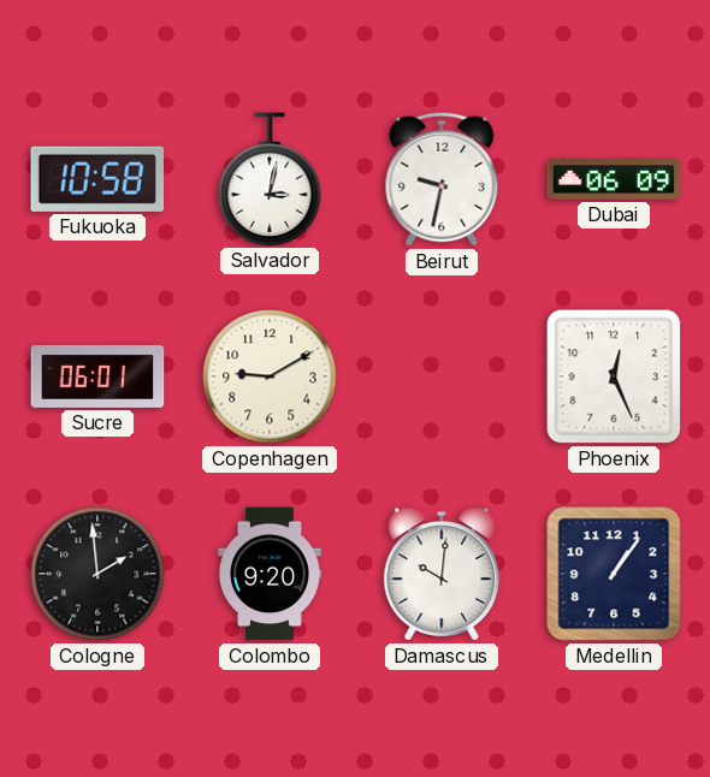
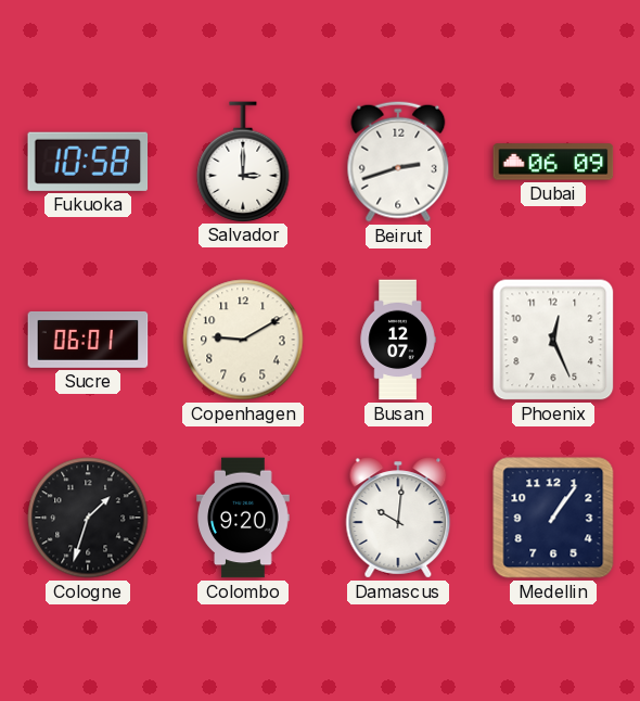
Salvador: 3:02 -> 3:00 (243, 162)
Beirut: 9:32 -> 2:42 (398, 162)
Busan: none -> 12:07 (398, 340)
Cologne: 1:59 -> 1:33 (88, 518)
